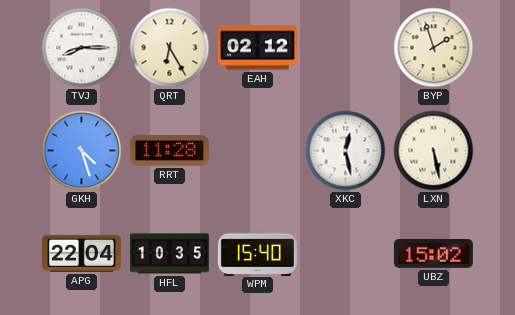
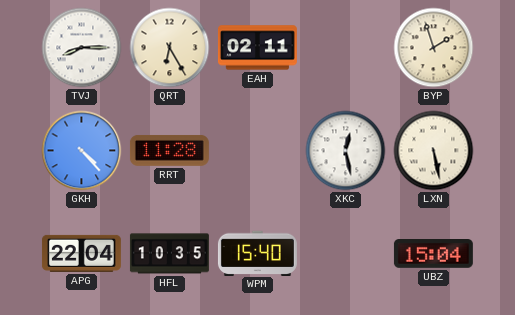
EAH: 02:12 -> 02:11 (257, 48)
GKH: 4:27 -> 4:23 (82, 151)
UBZ: 15:02 -> 15:04 (433, 254)
